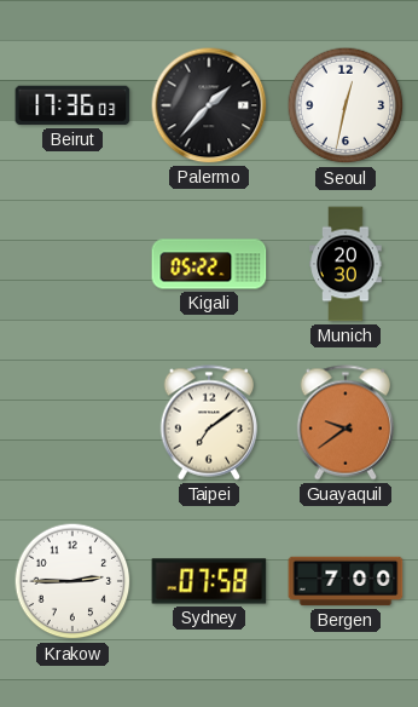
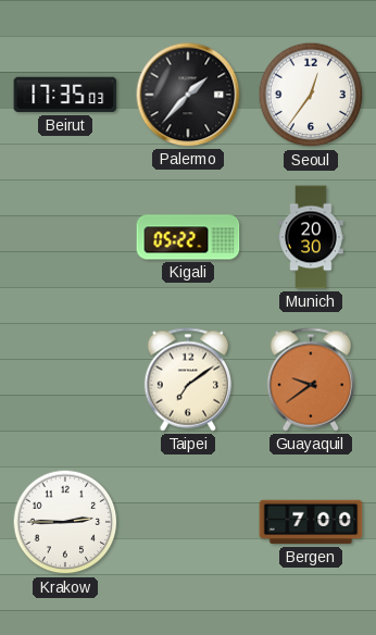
Beirut: 17:36 -> 17:35 (65, 95)
Seoul: 12:32 -> 12:36 (311, 95)
Sydney: 07:58 -> none (209, 581)
